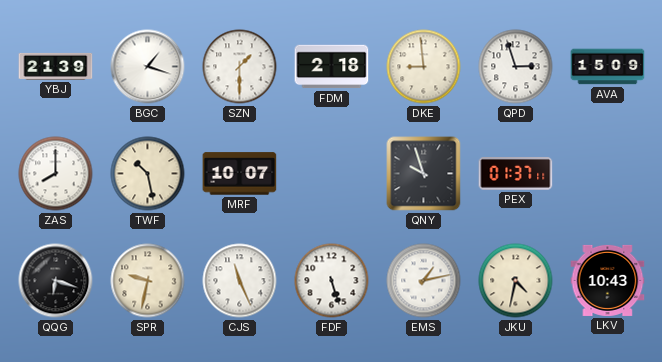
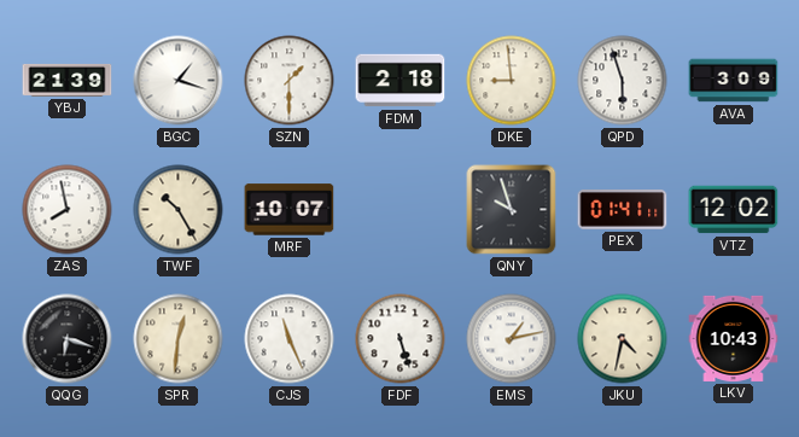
QPD: 2:57 -> 5:57 (623, 81)
AVA: 15:09 -> 3:09 (734, 81)
ZAS: 8:00 -> 7:58 (68, 210)
TWF: 10:28 -> 10:25 (179, 210)
PEX: 01:37 -> 01:41 (623, 210)
VTZ: none -> 12:02 (734, 210)
SPR: 9:32 -> 12:31 (179, 339)
